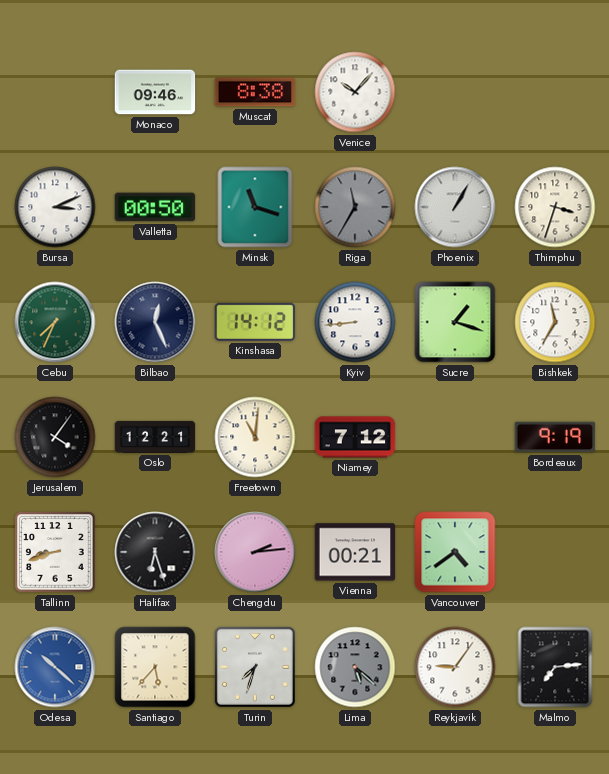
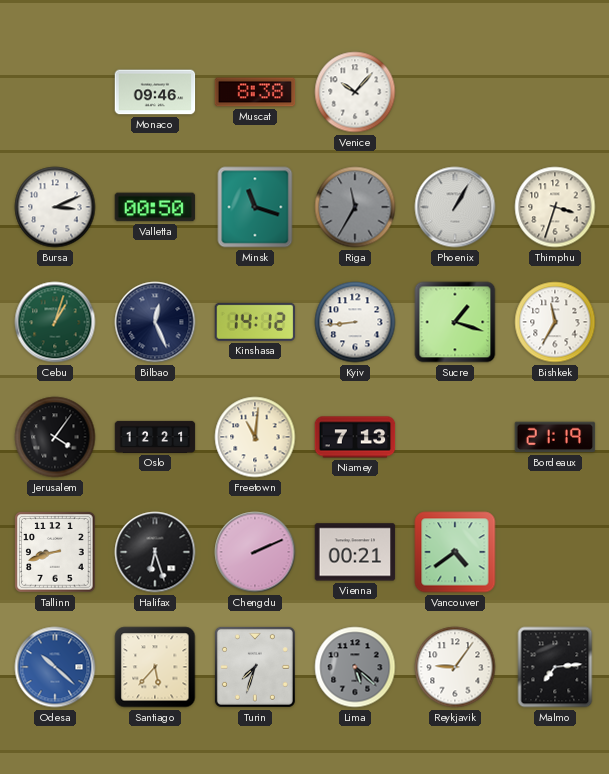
Cebu: 7:34 -> 1:03 (55, 322)
Niamey: 7:12 -> 7:13 (355, 437)
Bordeaux: 9:19 -> 21:19 (555, 437)
Chengdu: 2:14 -> 2:11 (255, 552)
